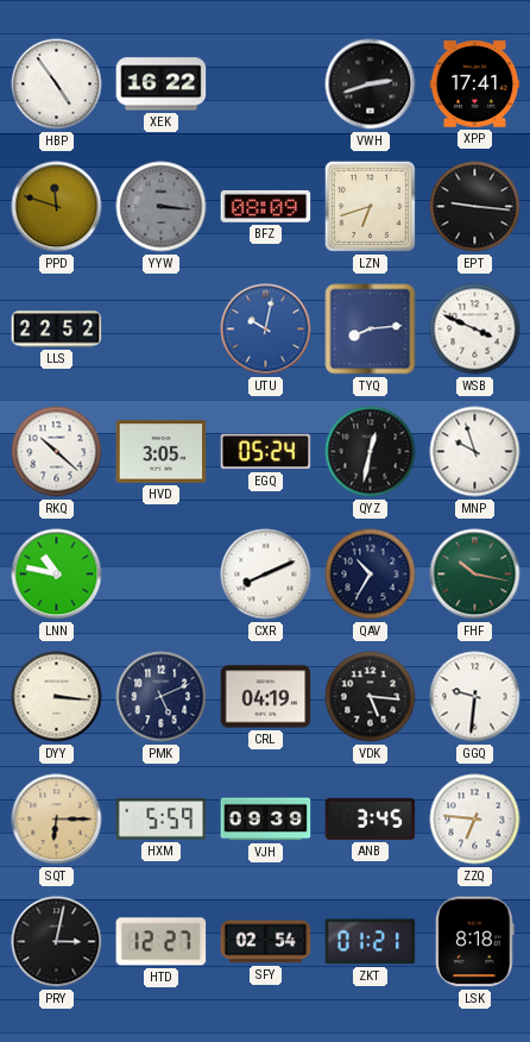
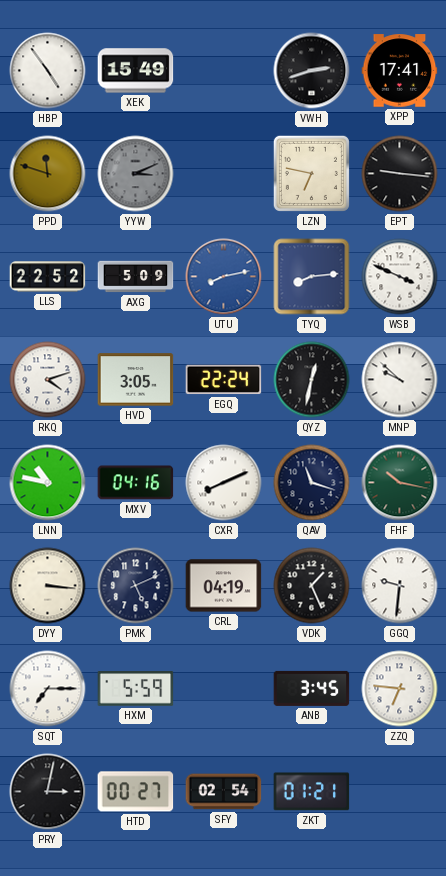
XEK: 16:22 -> 15:49 (136, 71)
YYW: 3:16 -> 3:11 (136, 174)
BFZ: 08:09 -> none (266, 206)
LZN: 6:42 -> 6:47 (311, 173)
AXG: none -> 5:09 (136, 277)
UTU: 10:02 -> 8:13 (224, 277)
RKQ: 10:22 -> 4:12 (48, 380)
EGQ: 05:24 -> 22:24 (224, 380)
MNP: 9:57 -> 9:52 (400, 380)
MXV: none -> 04:16 (136, 483)
QAV: 10:35 -> 11:18 (312, 483)
VDK: 5:16 -> 1:26 (312, 586)
SQT: 6:15 -> 7:15 (48, 689)
SQT dial: champagne -> white (48, 689)
VJH: 09:39 -> none (266, 820)
HTD: 12:27 -> 00:27 (136, 792)
LSK: 8:18 -> none (475, 942)
